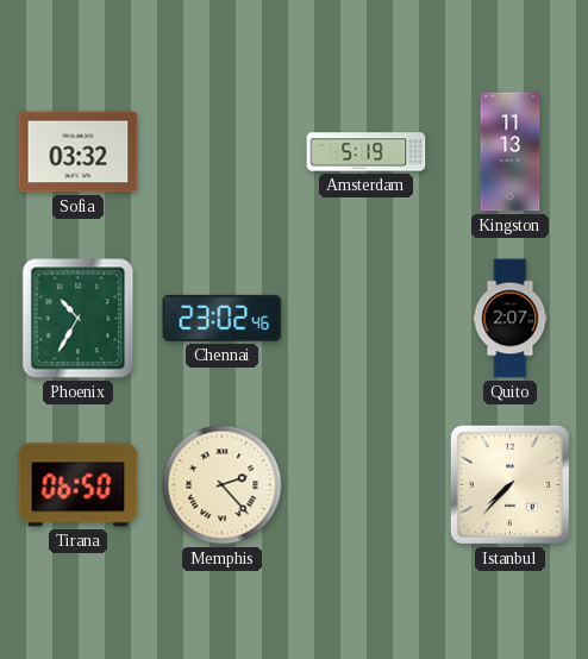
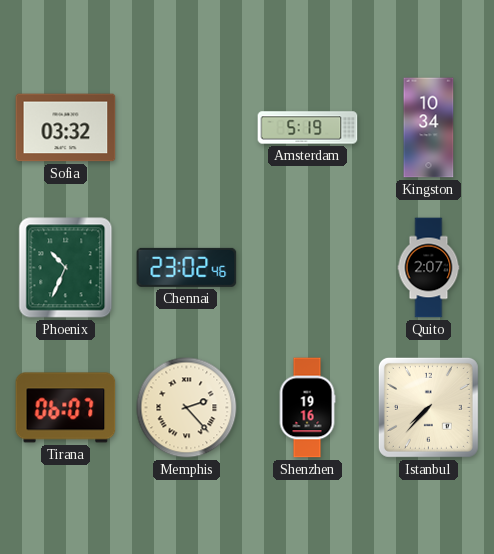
Kingston: 11:13 -> 10:34 (429, 128)
Phoenix: 10:35 -> 10:34 (66, 268)
Tirana: 06:50 -> 06:07 (66, 408)
Shenzhen: none -> 19:16 (307, 408)
